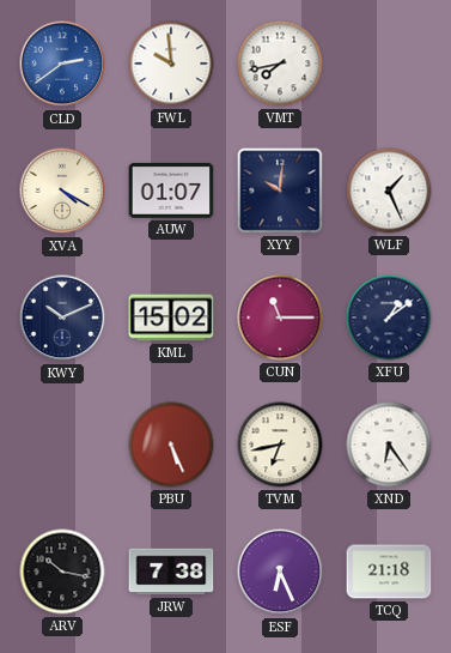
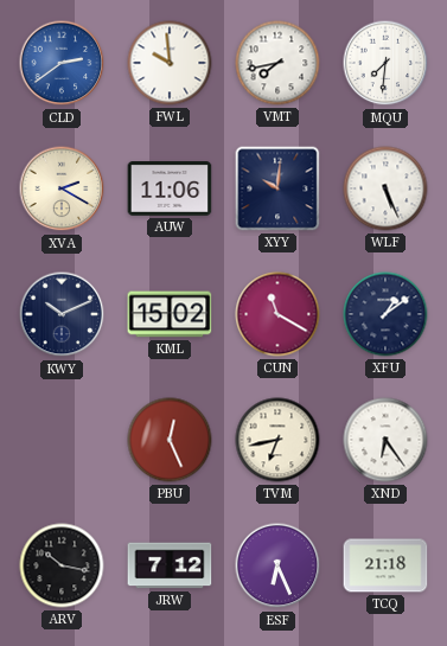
MQU: none -> 7:31 (385, 63)
XVA: 4:20 -> 2:20 (62, 188)
AUW: 01:07 -> 11:06 (170, 190)
WLF: 1:26 -> 5:26 (385, 188)
CUN: 11:15 -> 11:20 (277, 314)
PBU: 5:26 -> 12:26 (170, 440)
JRW: 7:38 -> 7:12 (170, 565)
